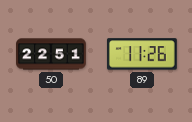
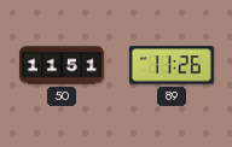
50: 22:51 -> 11:51 (62, 65)
